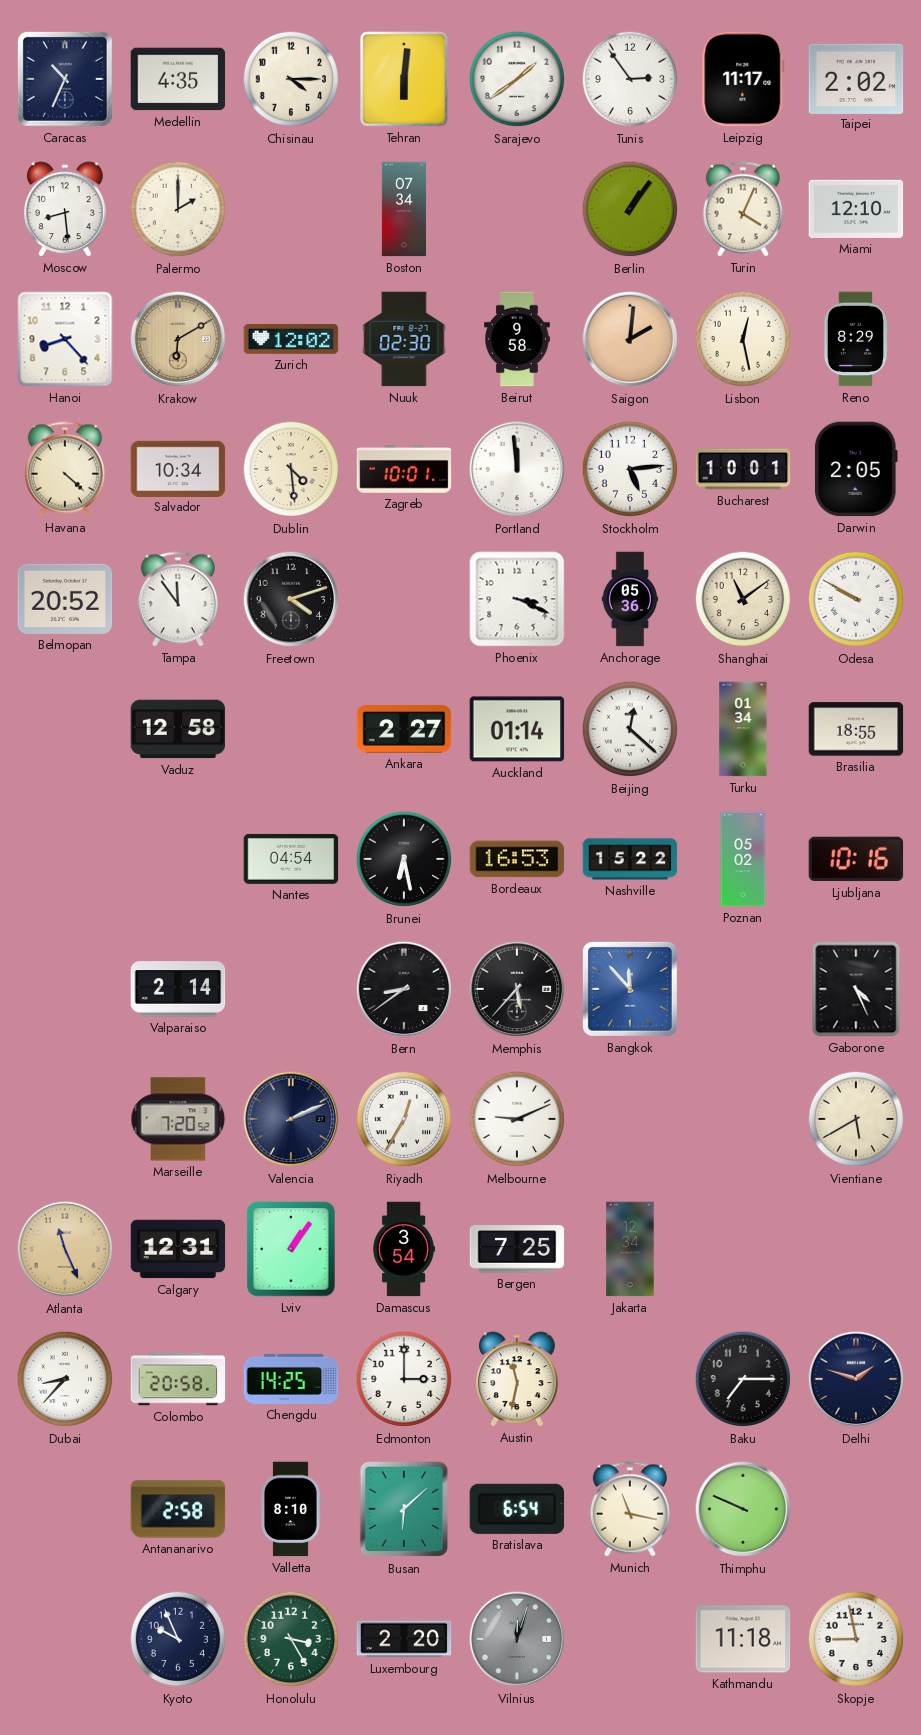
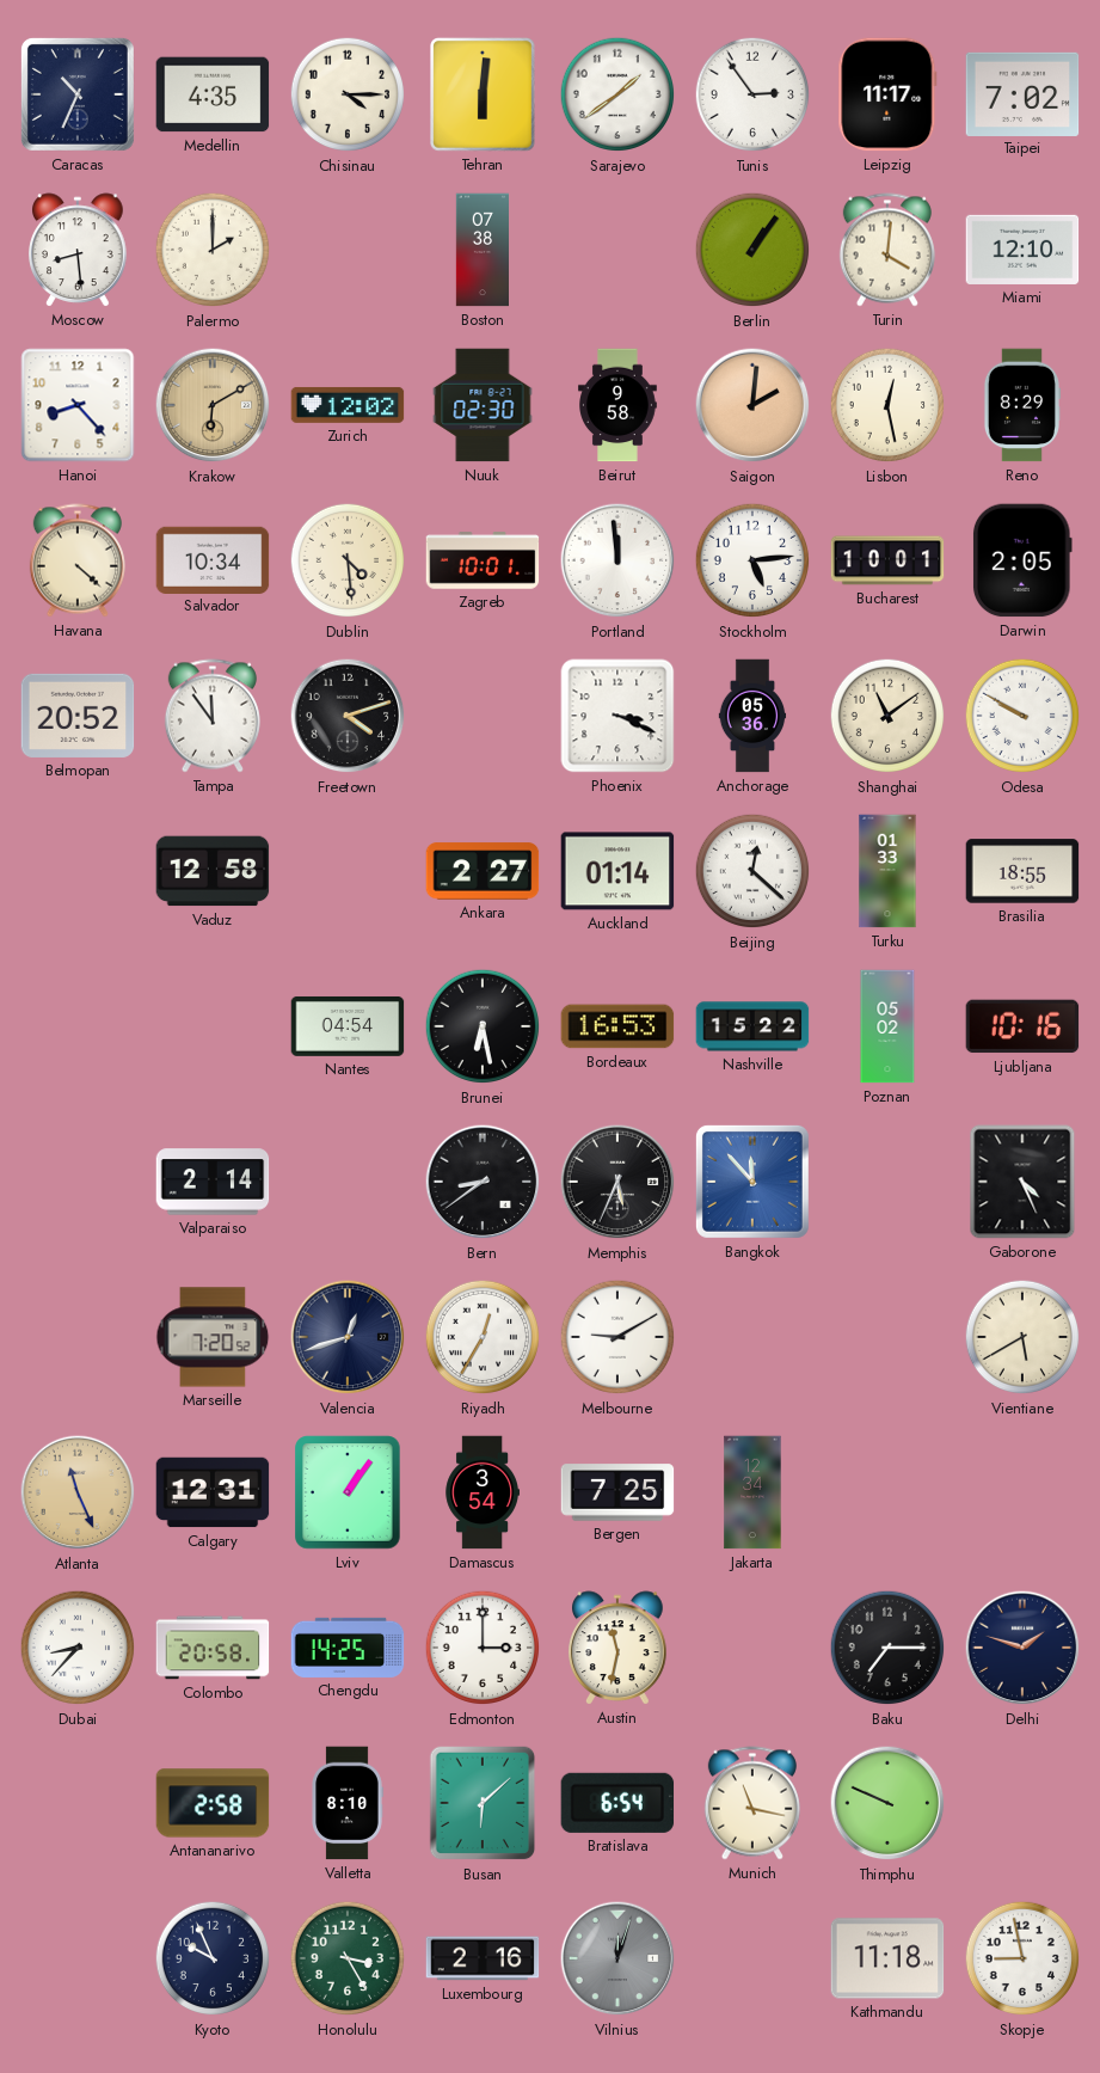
Taipei: 2:02 -> 7:02 (1022, 93)
Boston: 07:34 -> 07:38 (481, 250)
Turin: 4:04 -> 4:01 (887, 250)
Turku: 01:34 -> 01:33 (887, 871)
Memphis: 5:37 -> 5:34 (617, 1182)
Valencia: 2:11 -> 12:42 (348, 1337)
Melbourne: 9:11 -> 9:10 (617, 1337)
Luxembourg: 2:20 -> 2:16 (483, 1958)
